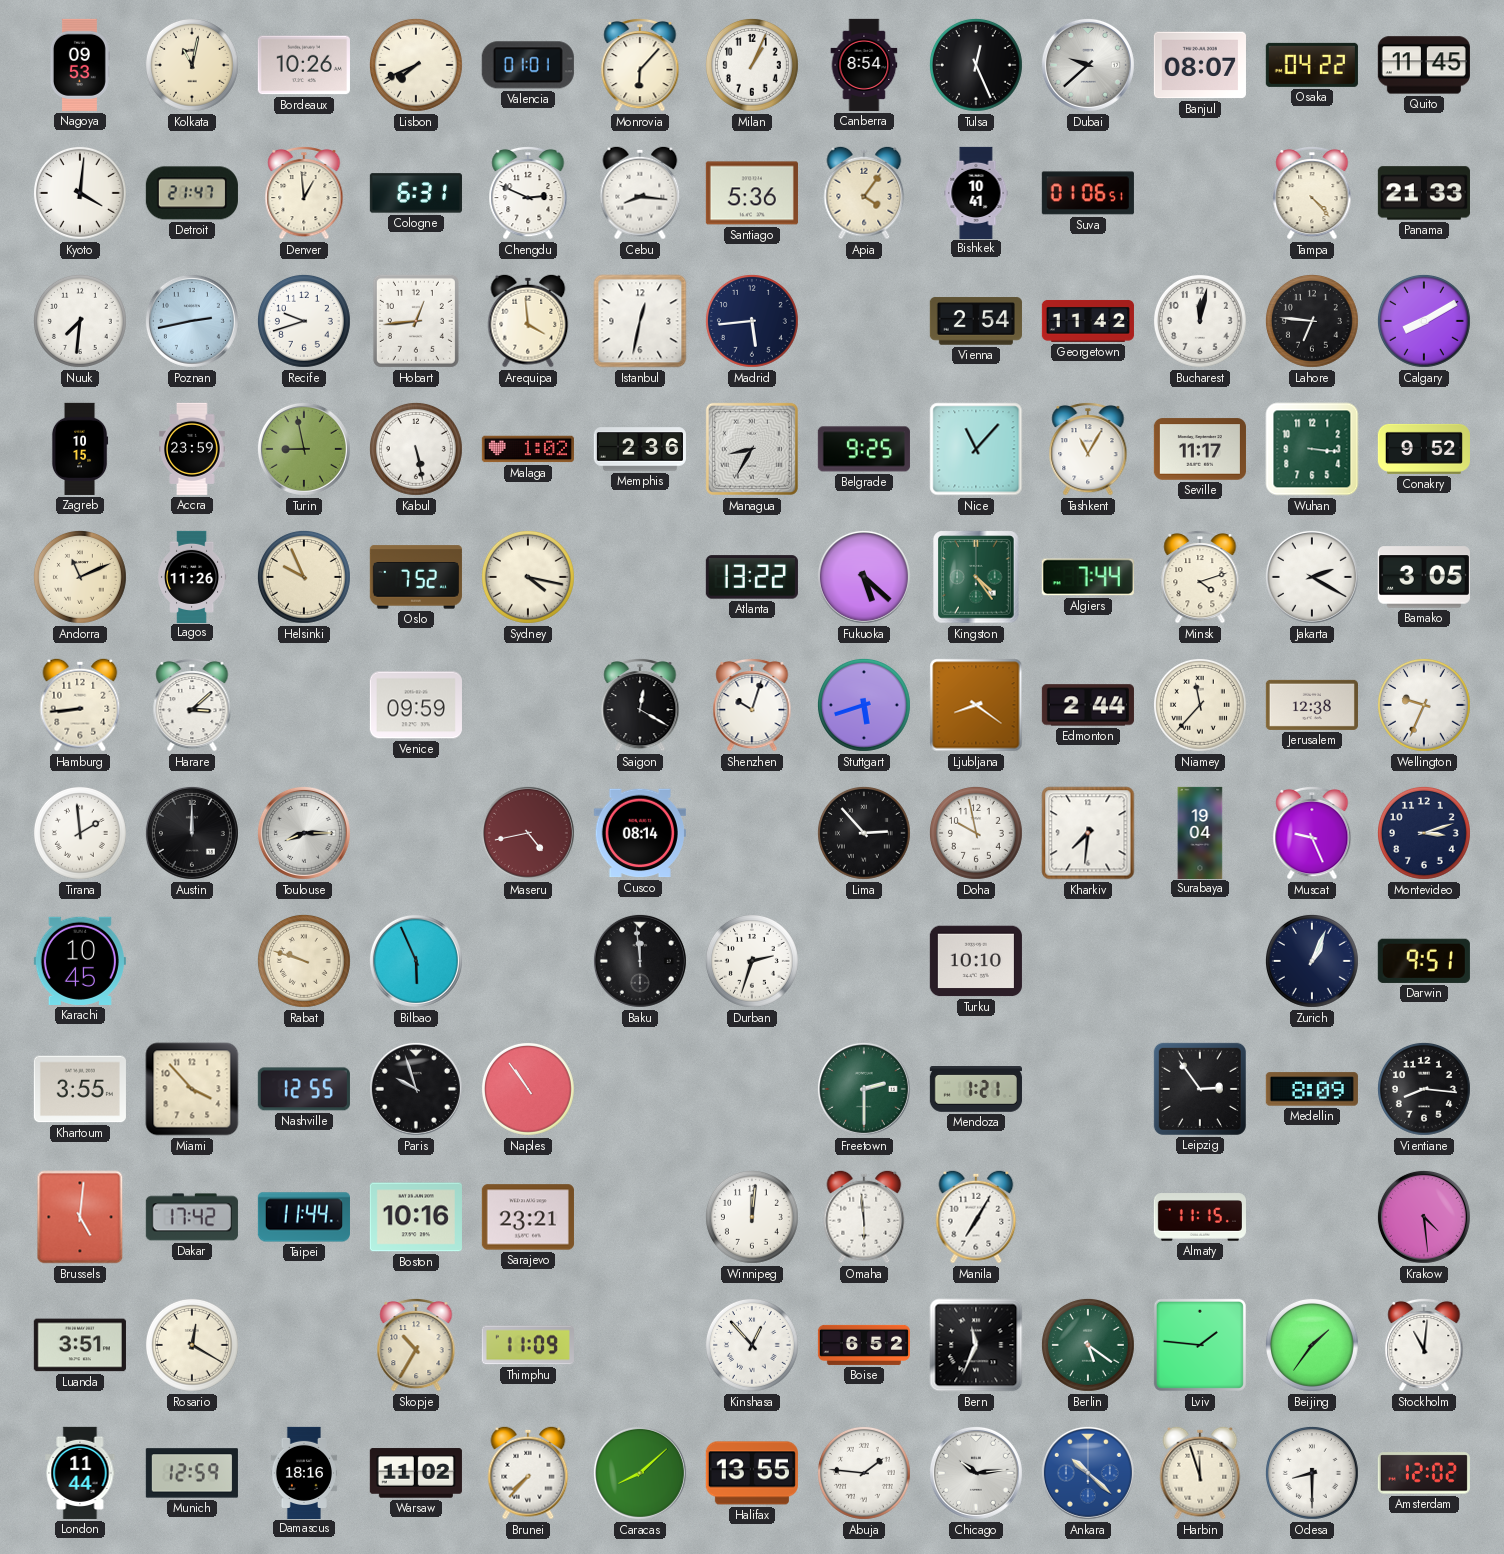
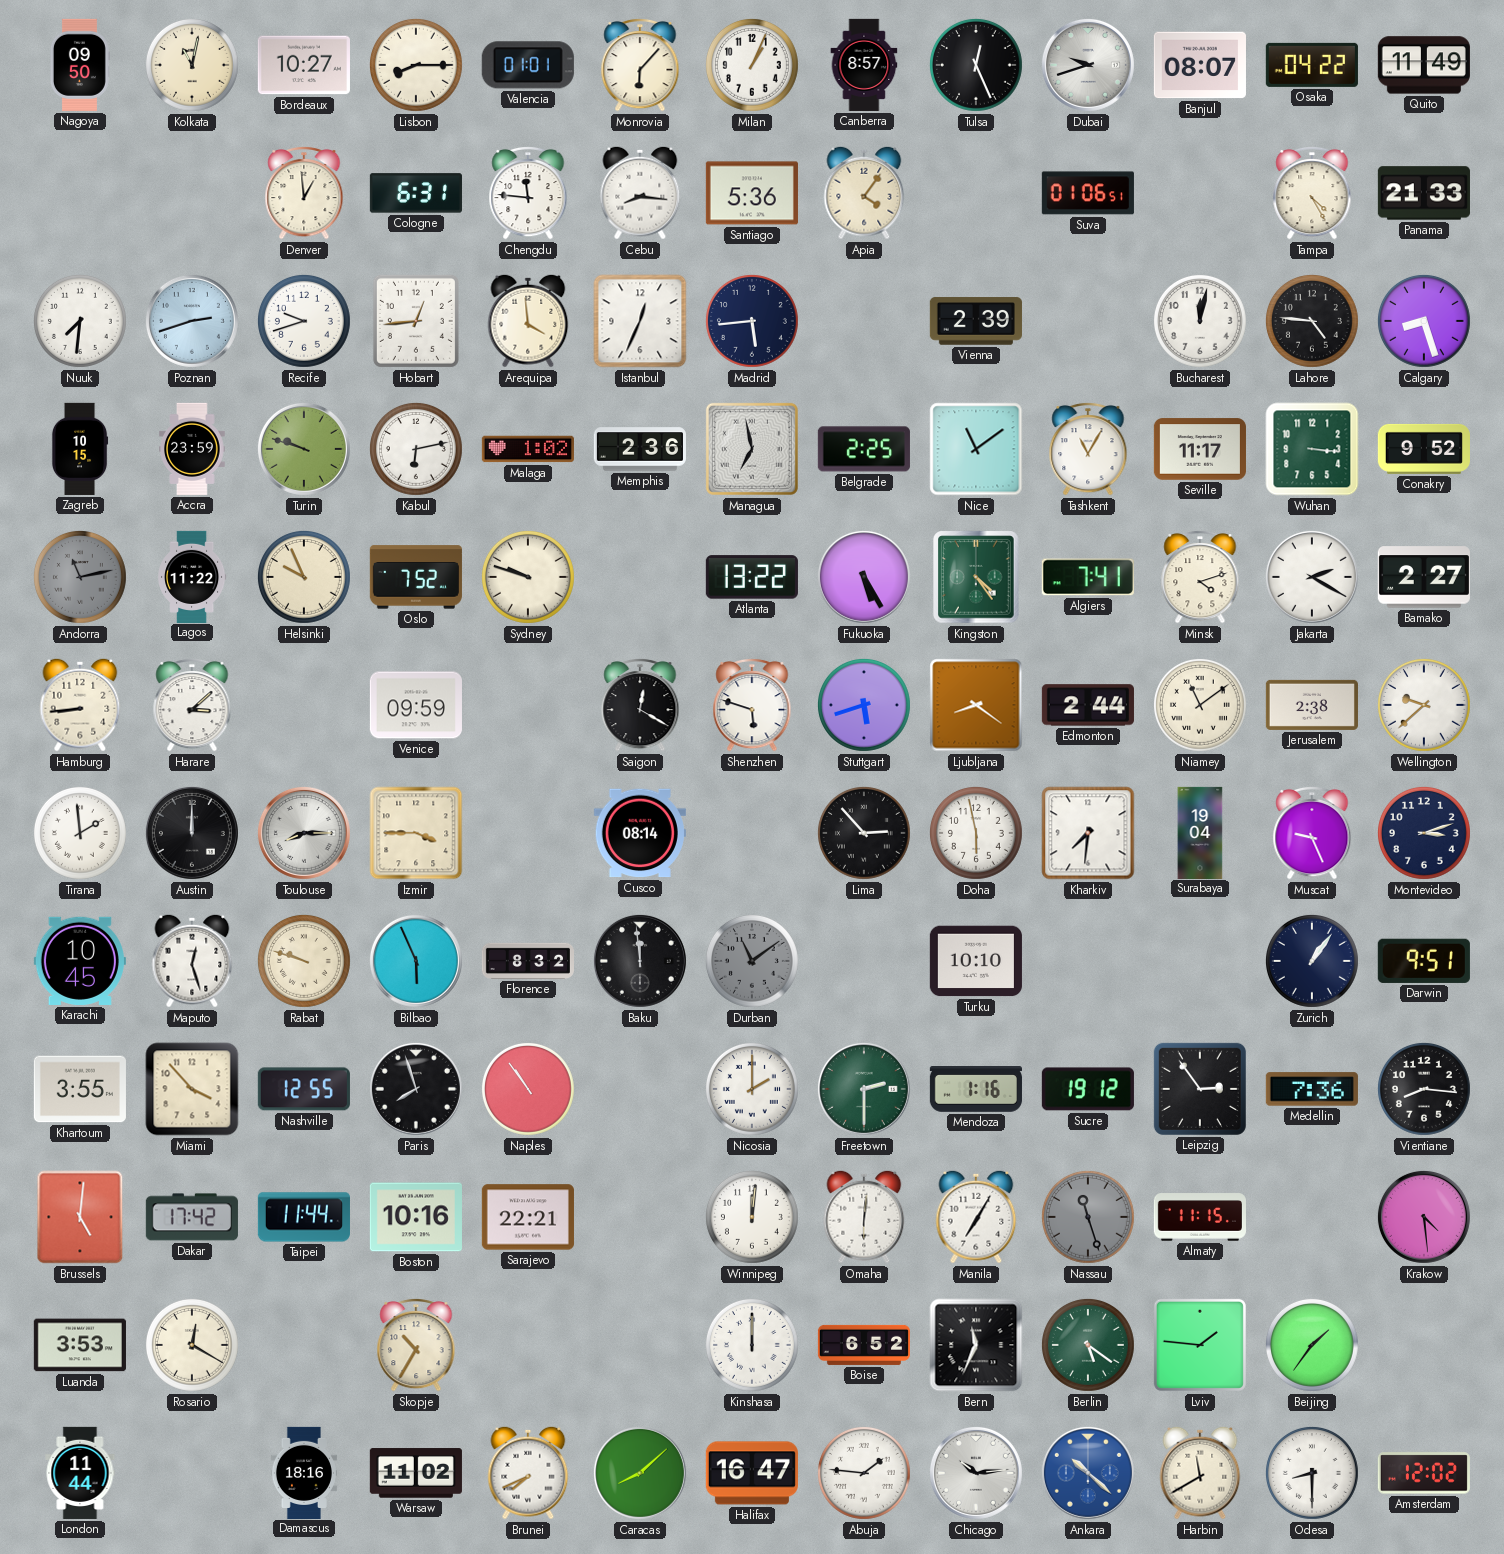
Nagoya: 09:53 -> 09:50 (79, 65)
Bordeaux: 10:26 -> 10:27 (304, 65)
Lisbon: 7:41 -> 8:15 (416, 65)
Canberra: 8:54 -> 8:57 (864, 65)
Dubai: 9:38 -> 9:42 (1088, 65)
Quito: 11:45 -> 11:49 (1424, 65)
Kyoto: 4:01 -> none (80, 193)
Detroit: 21:47 -> none (192, 193)
Chengdu: 2:49 -> 11:46 (528, 193)
Bishkek: 10:41 -> none (976, 192)
Tampa: 4:23 -> 4:25 (1312, 193)
Poznan: 2:43 -> 2:42 (192, 321)
Istanbul: 12:32 -> 12:34 (640, 321)
Vienna: 2:54 -> 2:39 (976, 321)
Georgetown: 11:42 -> none (1087, 321)
Lahore: 6:46 -> 4:46 (1312, 321)
Calgary: 8:10 -> 8:27 (1424, 321)
Turin: 8:58 -> 9:48 (304, 449)
Kabul: 5:28 -> 6:13 (416, 449)
Managua: 8:35 -> 6:58 (752, 449)
Belgrade: 9:25 -> 2:25 (864, 449)
Nice: 11:07 -> 11:09 (976, 449)
Andorra: 11:11 -> 11:13 (80, 577)
Andorra dial: cream -> grey (80, 577)
Lagos: 11:26 -> 11:22 (192, 576)
Sydney: 4:17 -> 9:48 (528, 577)
Fukuoka: 5:22 -> 5:25 (864, 577)
Algiers: 7:44 -> 7:41 (1088, 577)
Bamako: 3:05 -> 2:27 (1424, 577)
Shenzhen: 10:03 -> 5:48 (752, 705)
Niamey: 11:37 -> 11:09 (1200, 705)
Jerusalem: 12:38 -> 2:38 (1312, 705)
Wellington: 9:34 -> 9:38 (1424, 705)
Izmir: none -> 3:45 (416, 833)
Maseru: 4:43 -> none (528, 833)
Doha: 9:58 -> 5:58 (976, 833)
Maputo: none -> 12:27 (192, 961)
Florence: none -> 8:32 (528, 961)
Durban: 2:33 -> 11:09 (752, 961)
Durban dial: white -> grey (752, 961)
Zurich: 1:04 -> 1:06 (1312, 961)
Paris: 9:57 -> 7:57 (416, 1089)
Nicosia: none -> 2:00 (752, 1089)
Mendoza: 1:21 -> 1:16 (976, 1089)
Sucre: none -> 19:12 (1088, 1089)
Medellin: 8:09 -> 7:36 (1312, 1089)
Sarajevo: 23:21 -> 22:21 (528, 1217)
Omaha: 5:59 -> 6:01 (864, 1217)
Nassau: none -> 11:27 (1088, 1217)
Luanda: 3:51 -> 3:53 (80, 1345)
Thimphu: 11:09 -> none (528, 1345)
Kinshasa: 12:53 -> 12:00 (752, 1345)
Stockholm: 11:01 -> none (1424, 1345)
Munich: 12:59 -> none (192, 1473)
Brunei: 7:37 -> 7:41 (528, 1473)
Halifax: 13:55 -> 16:47 (752, 1473)
Harbin: 11:57 -> 11:40 (1200, 1473)
